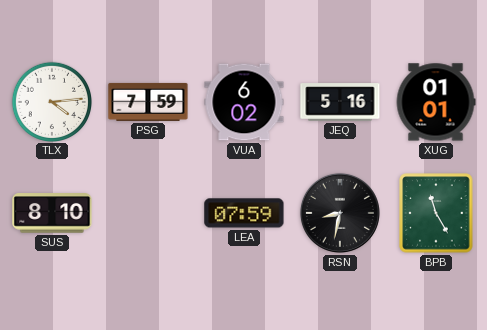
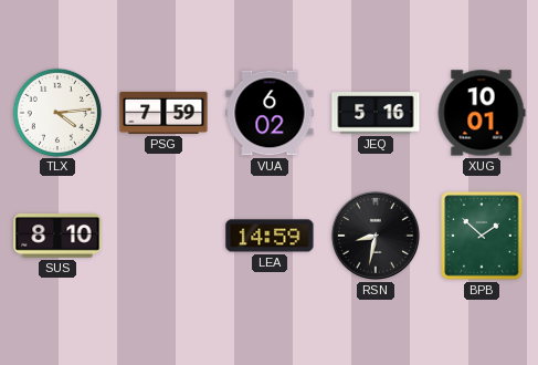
XUG: 01:01 -> 10:01 (482, 113)
LEA: 07:59 -> 14:59 (270, 236)
BPB: 11:25 -> 1:52 (482, 236)
